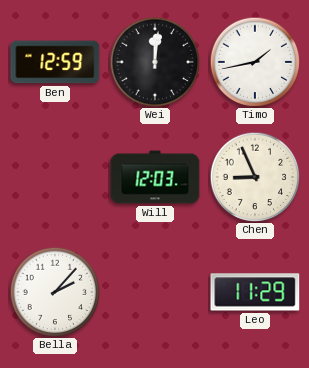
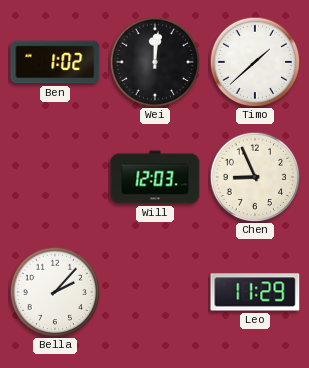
Ben: 12:59 -> 1:02 (55, 62)
Timo: 1:43 -> 1:38 (255, 62)
